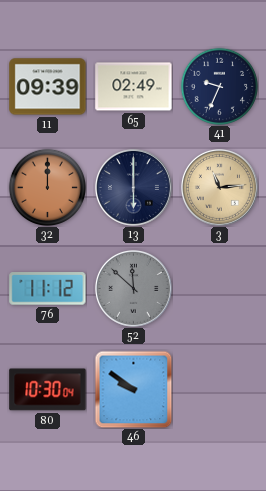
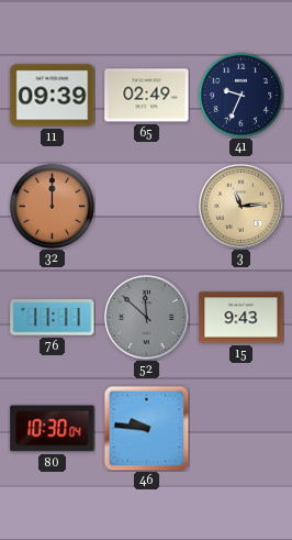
13: 6:00 -> none (133, 187)
76: 11:12 -> 11:11 (53, 318)
15: none -> 9:43 (242, 318)
46: 9:51 -> 9:46 (146, 428)
